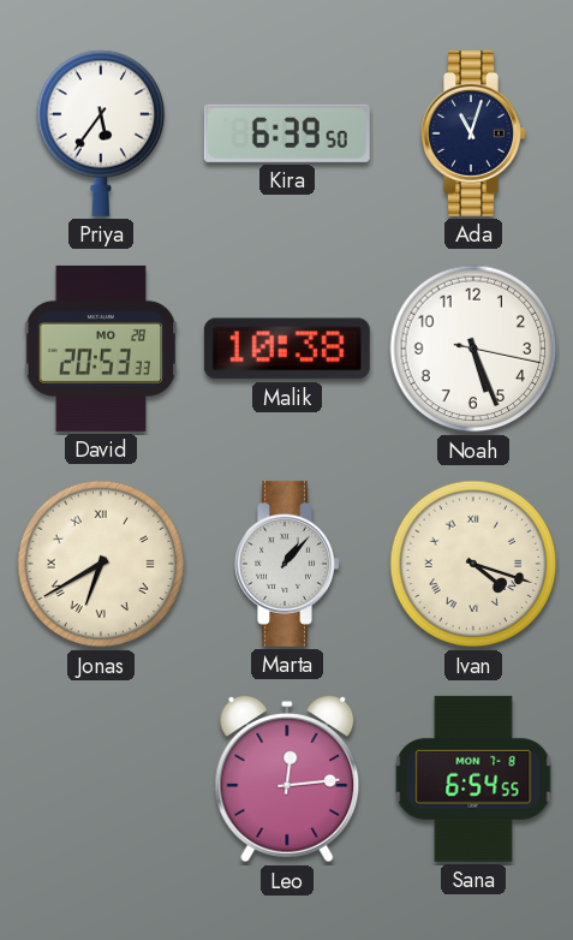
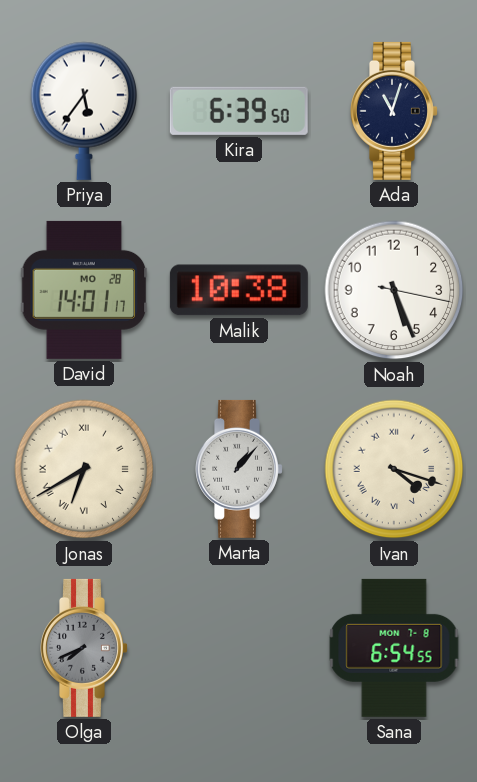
David: 20:53 -> 14:01 (84, 290)
Olga: none -> 7:41 (85, 648)
Leo: 12:14 -> none (287, 780)
